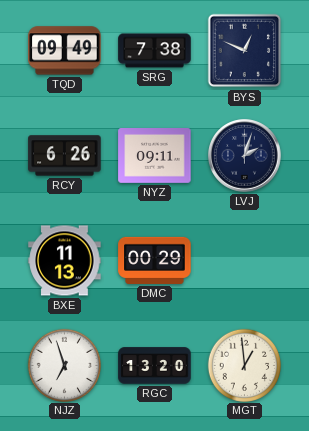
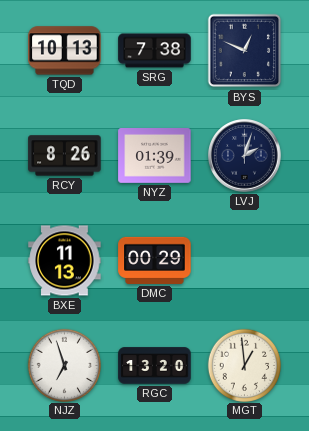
TQD: 09:49 -> 10:13 (65, 51)
RCY: 6:26 -> 8:26 (65, 156)
NYZ: 09:11 -> 01:39 (155, 156)
